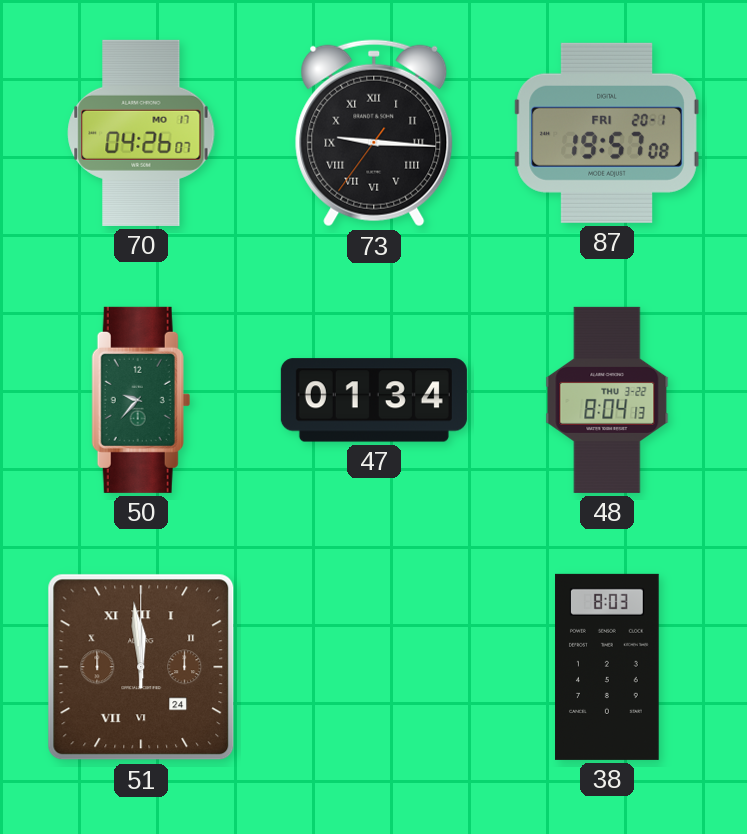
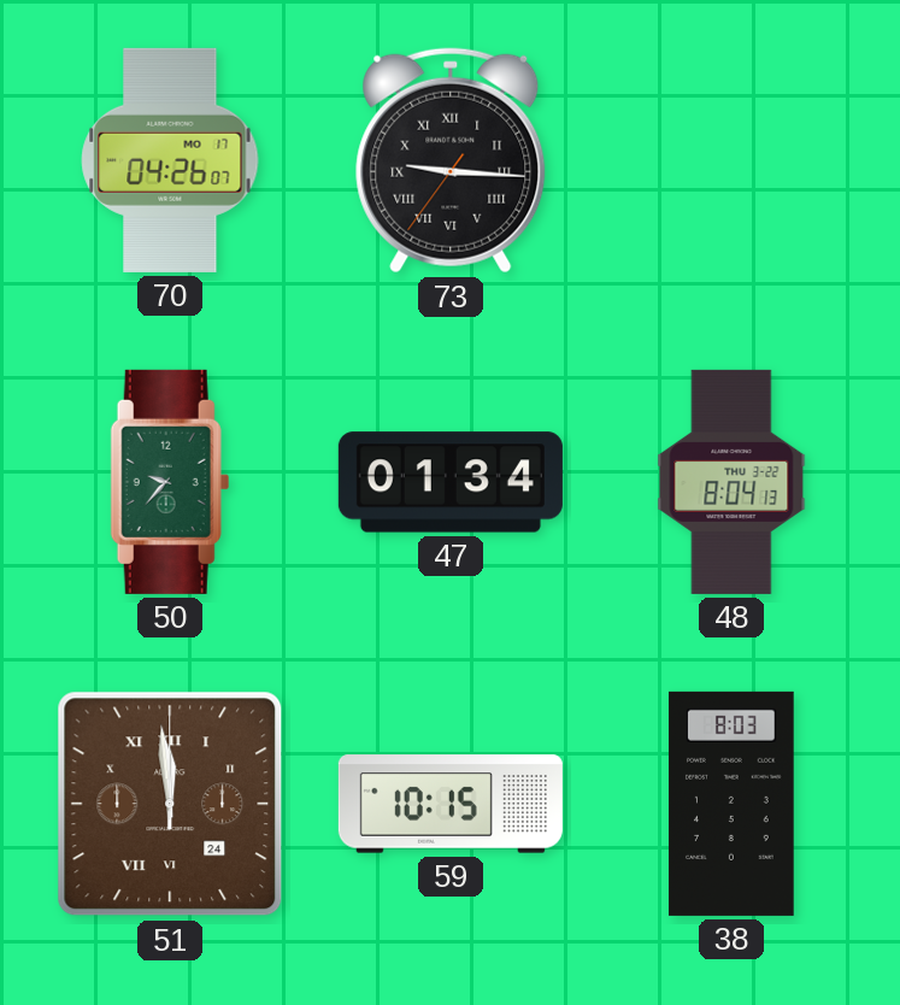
87: 19:57 -> none (607, 133)
59: none -> 10:15 (451, 804)
